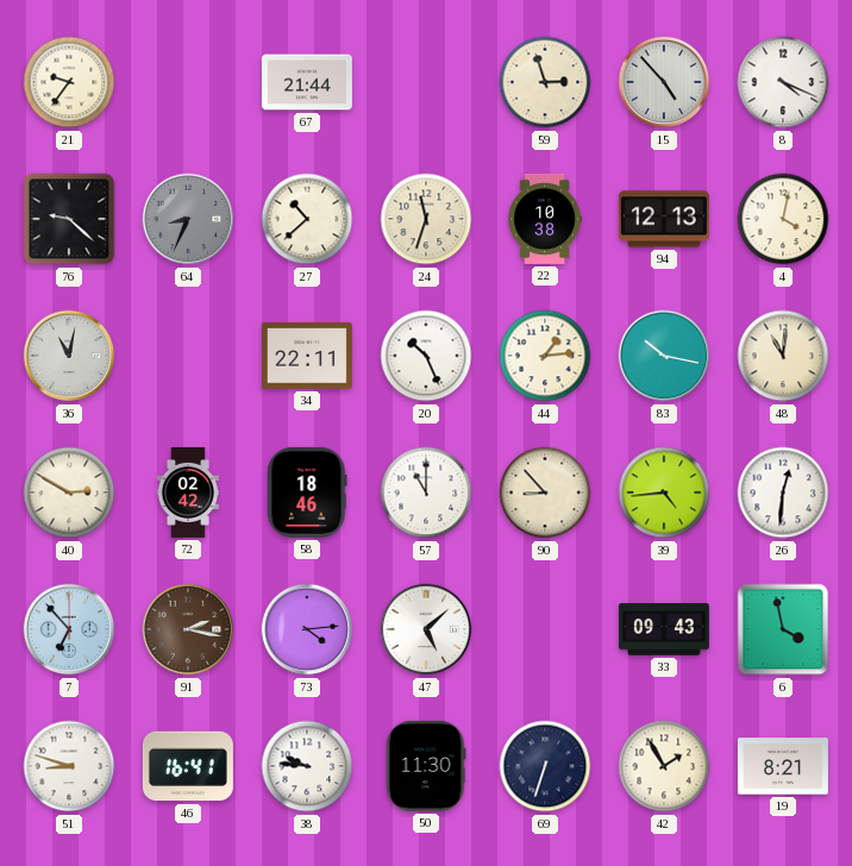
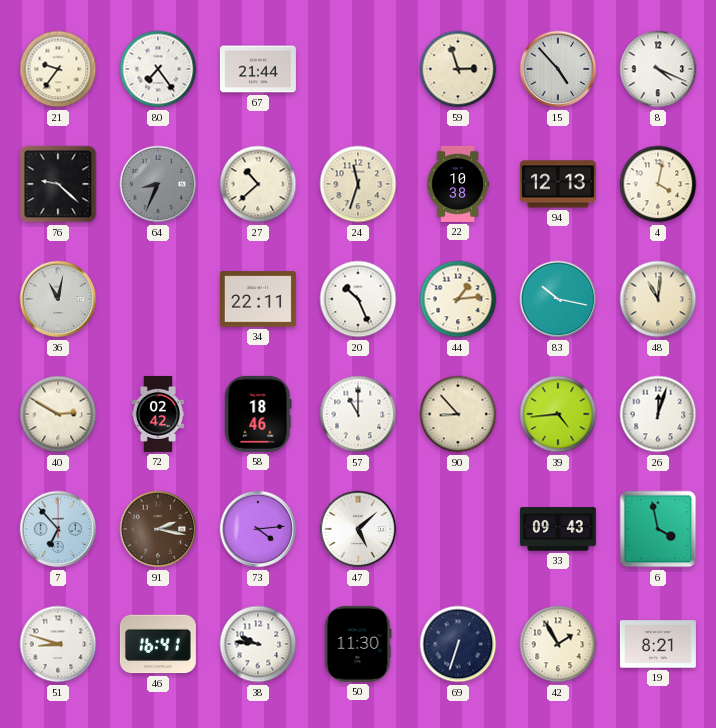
80: none -> 7:24 (158, 69)
26: 12:31 -> 12:03 (658, 414)
